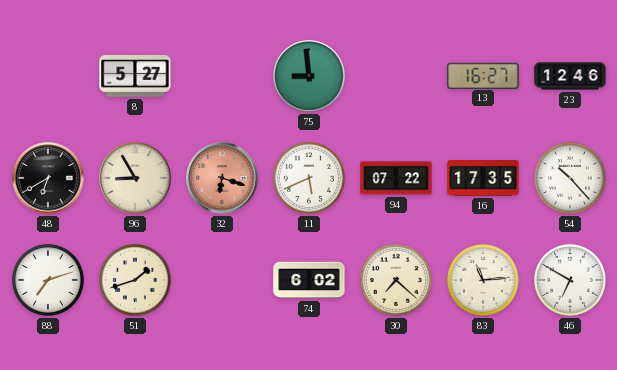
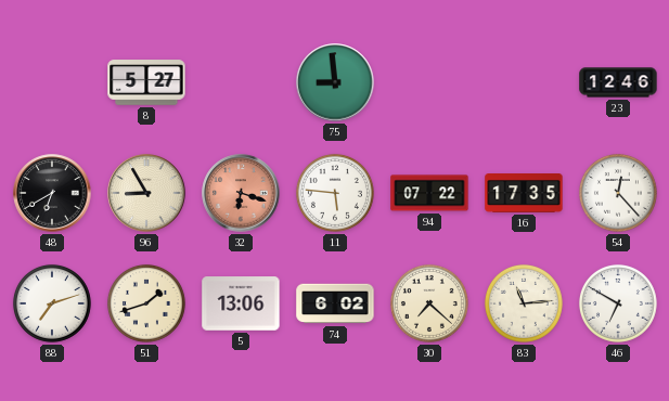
13: 16:27 -> none (483, 75)
11: 5:41 -> 5:46 (335, 193)
54: 10:23 -> 12:23 (618, 193)
5: none -> 13:06 (241, 303)
